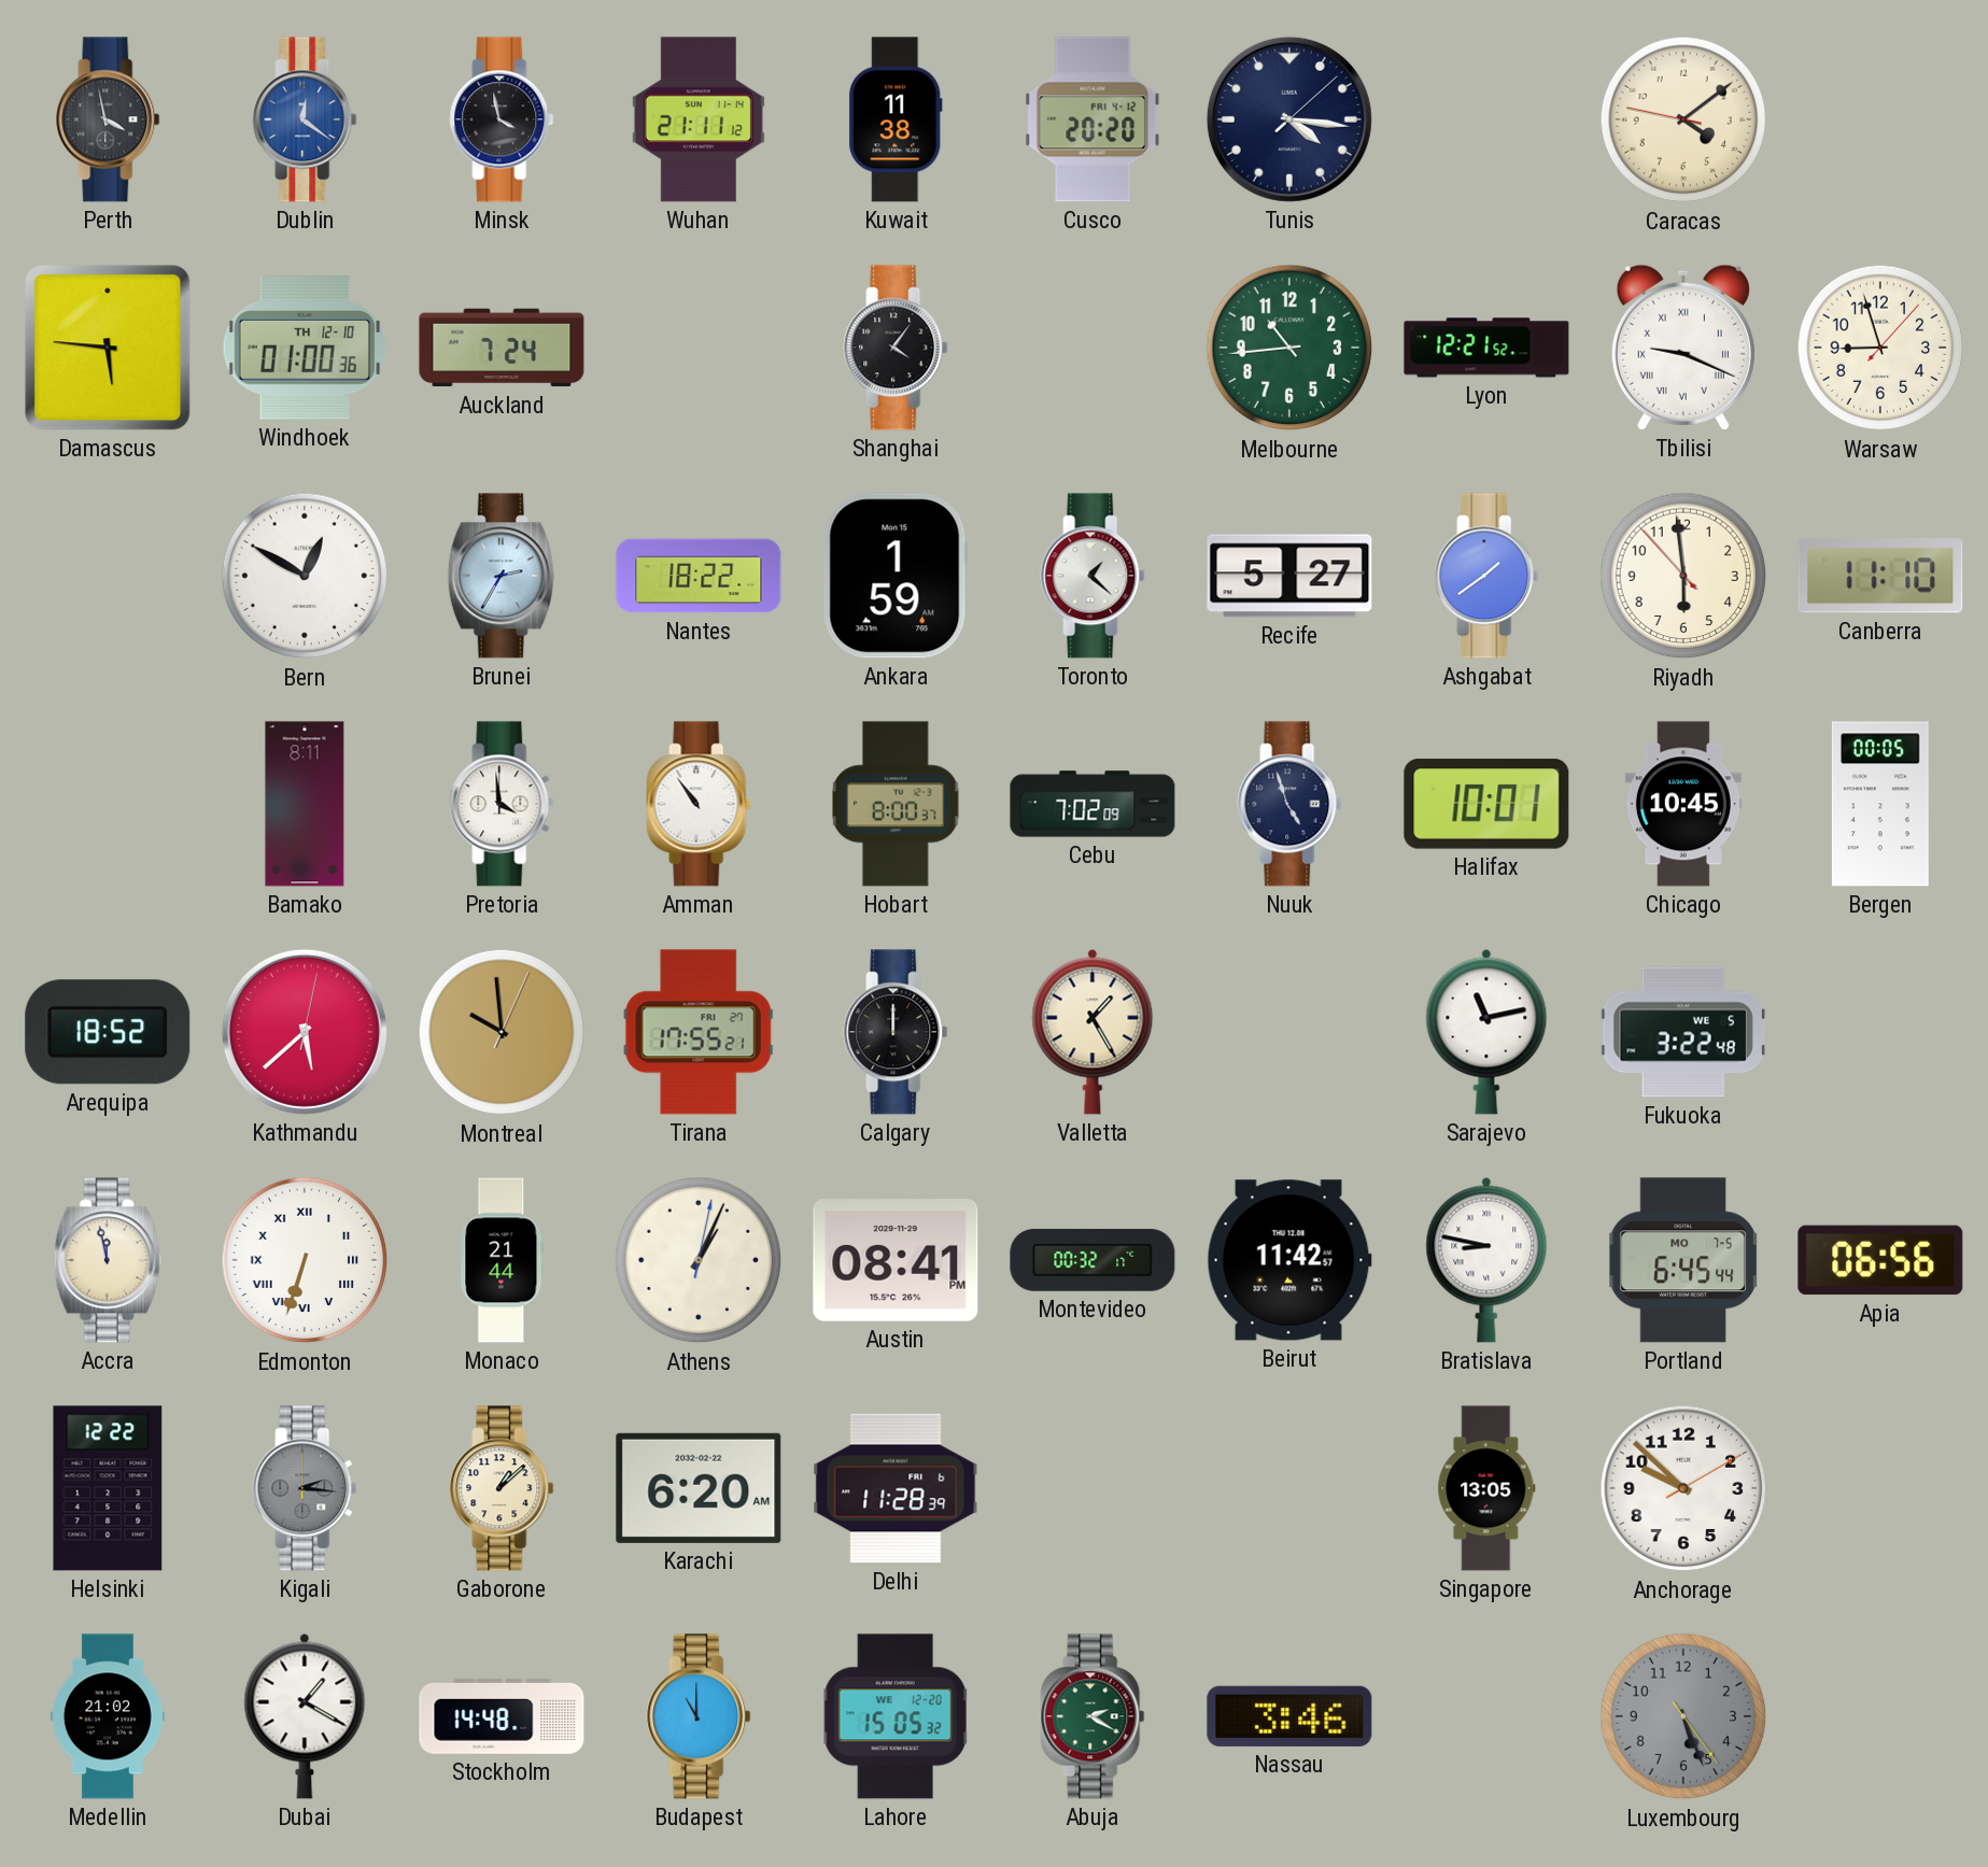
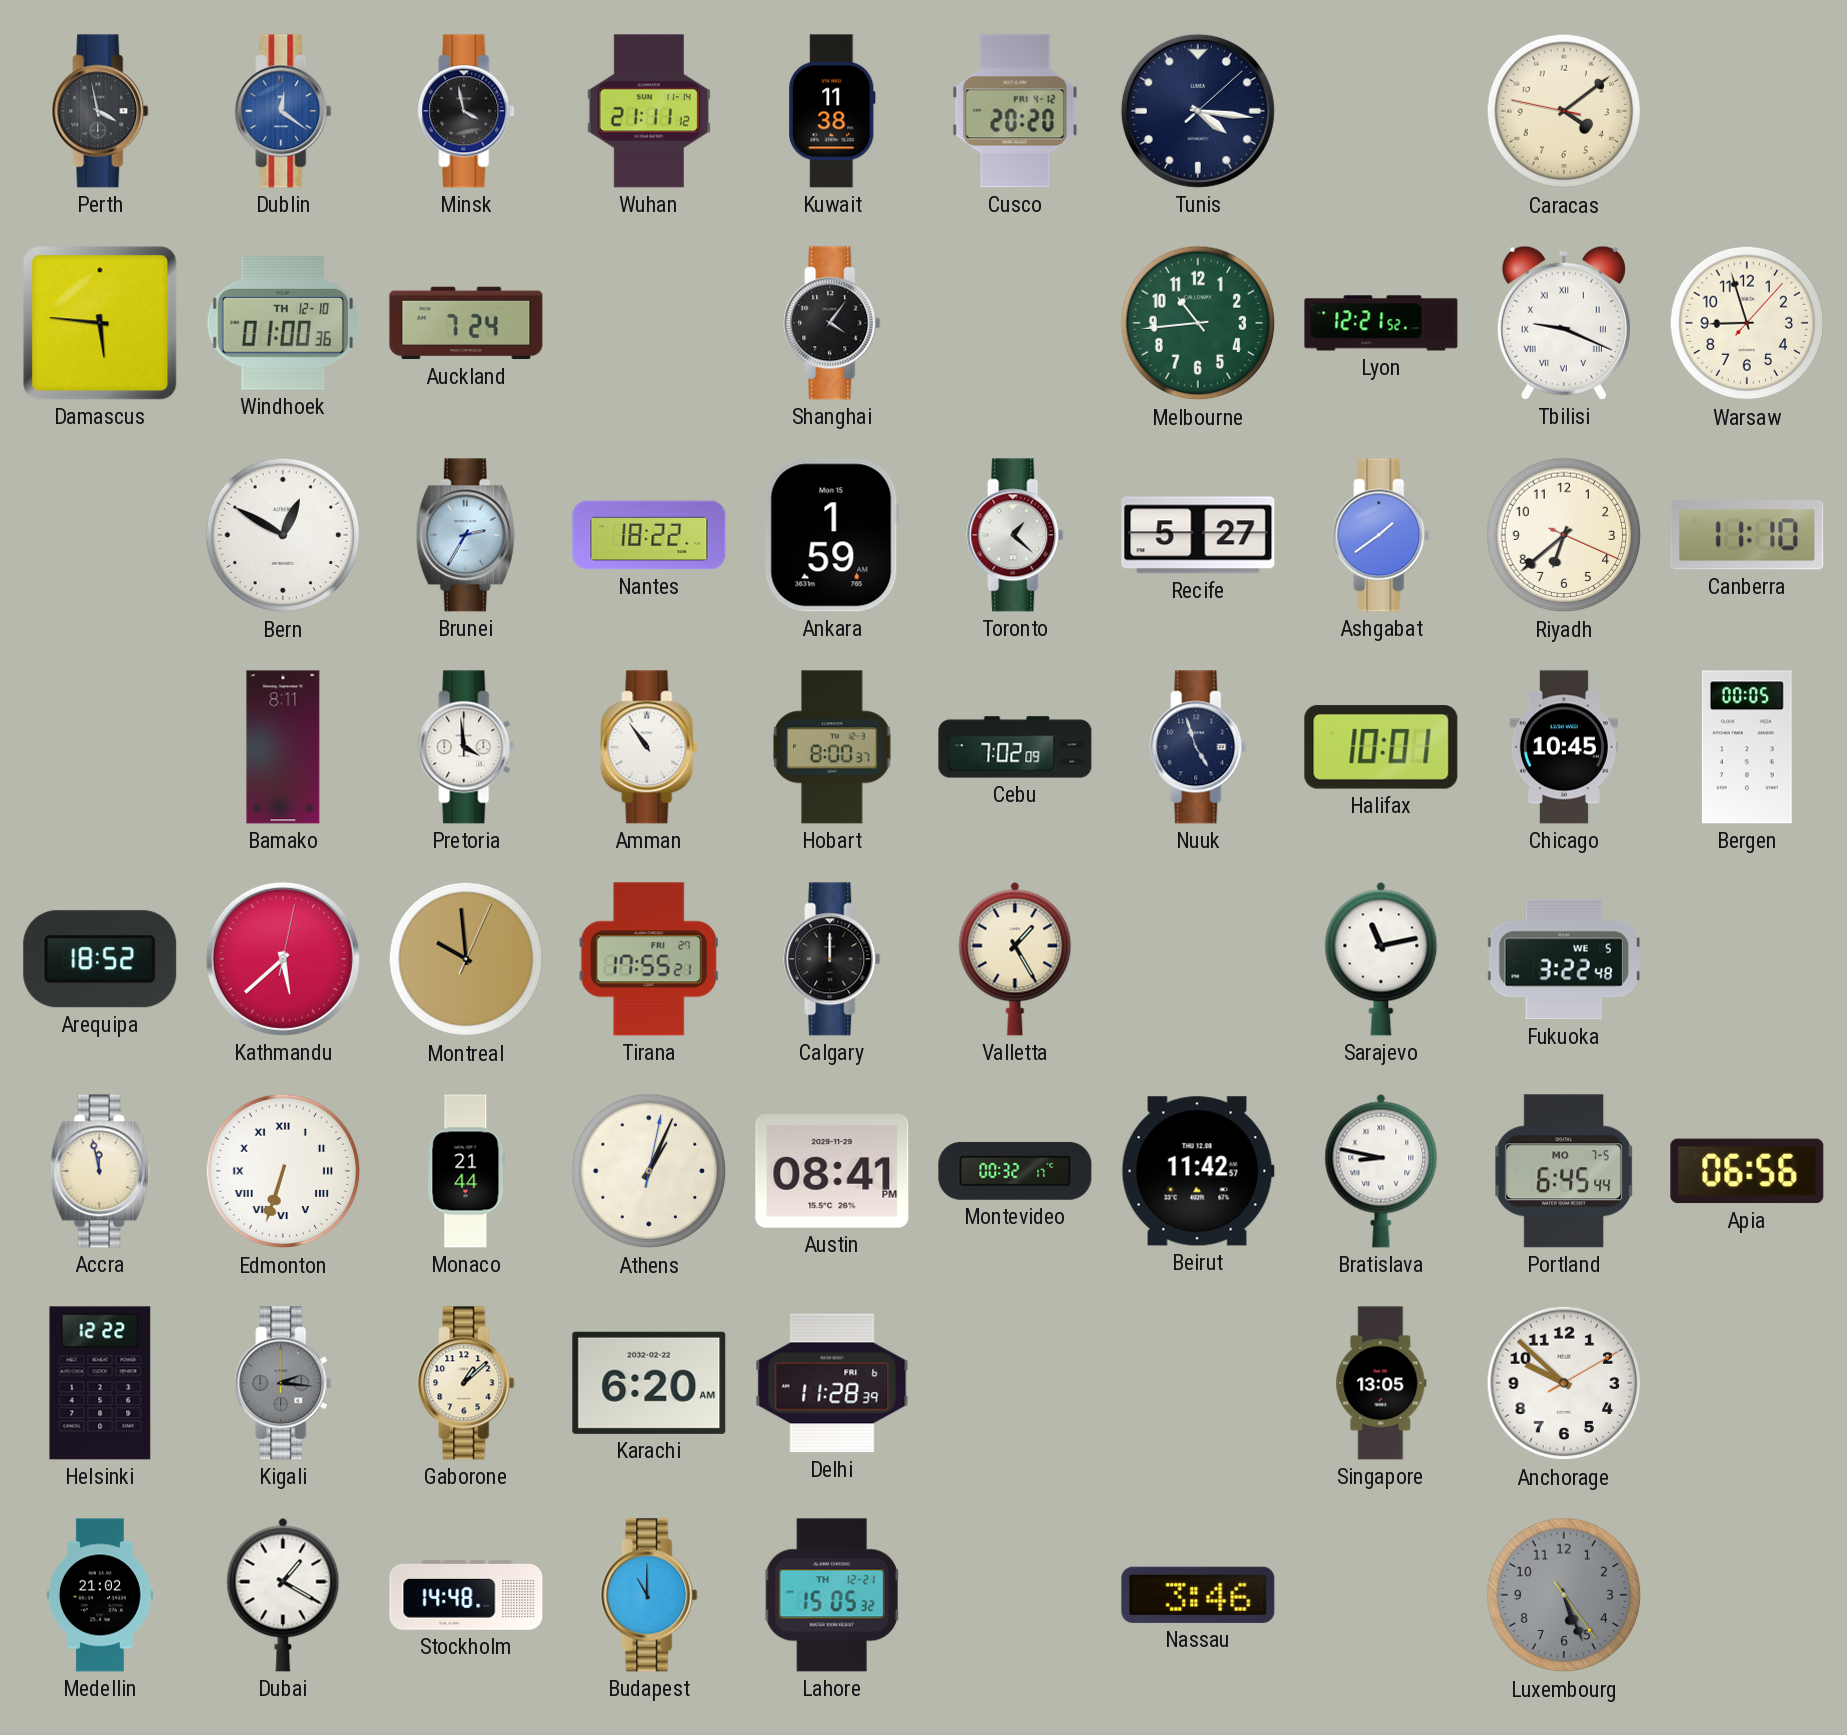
Riyadh: 5:58 -> 6:38 (1564, 535)
Lahore date: WE 12-20 -> TH 12-21 (832, 1595)
Abuja: 2:20 -> none (1092, 1716)
